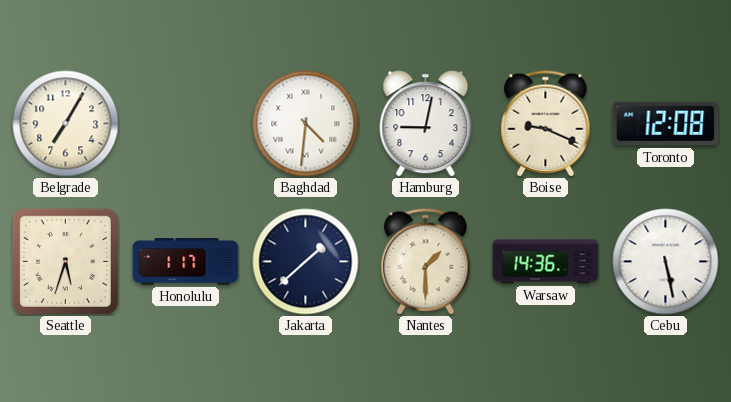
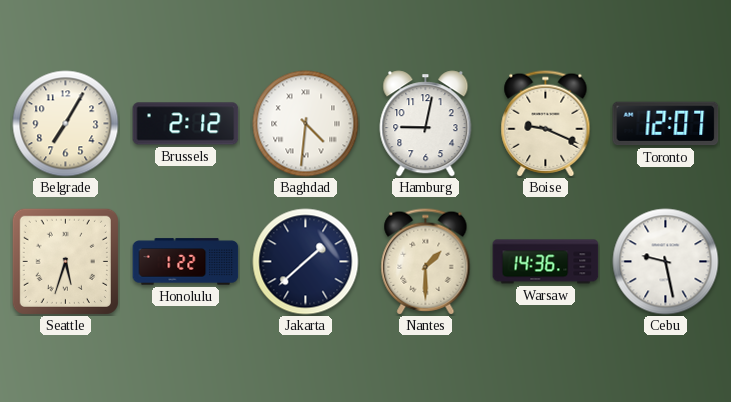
Brussels: none -> 2:12 (186, 124)
Toronto: 12:08 -> 12:07 (666, 124)
Honolulu: 1:17 -> 1:22 (186, 262)
Cebu: 5:28 -> 9:28 (666, 262)
